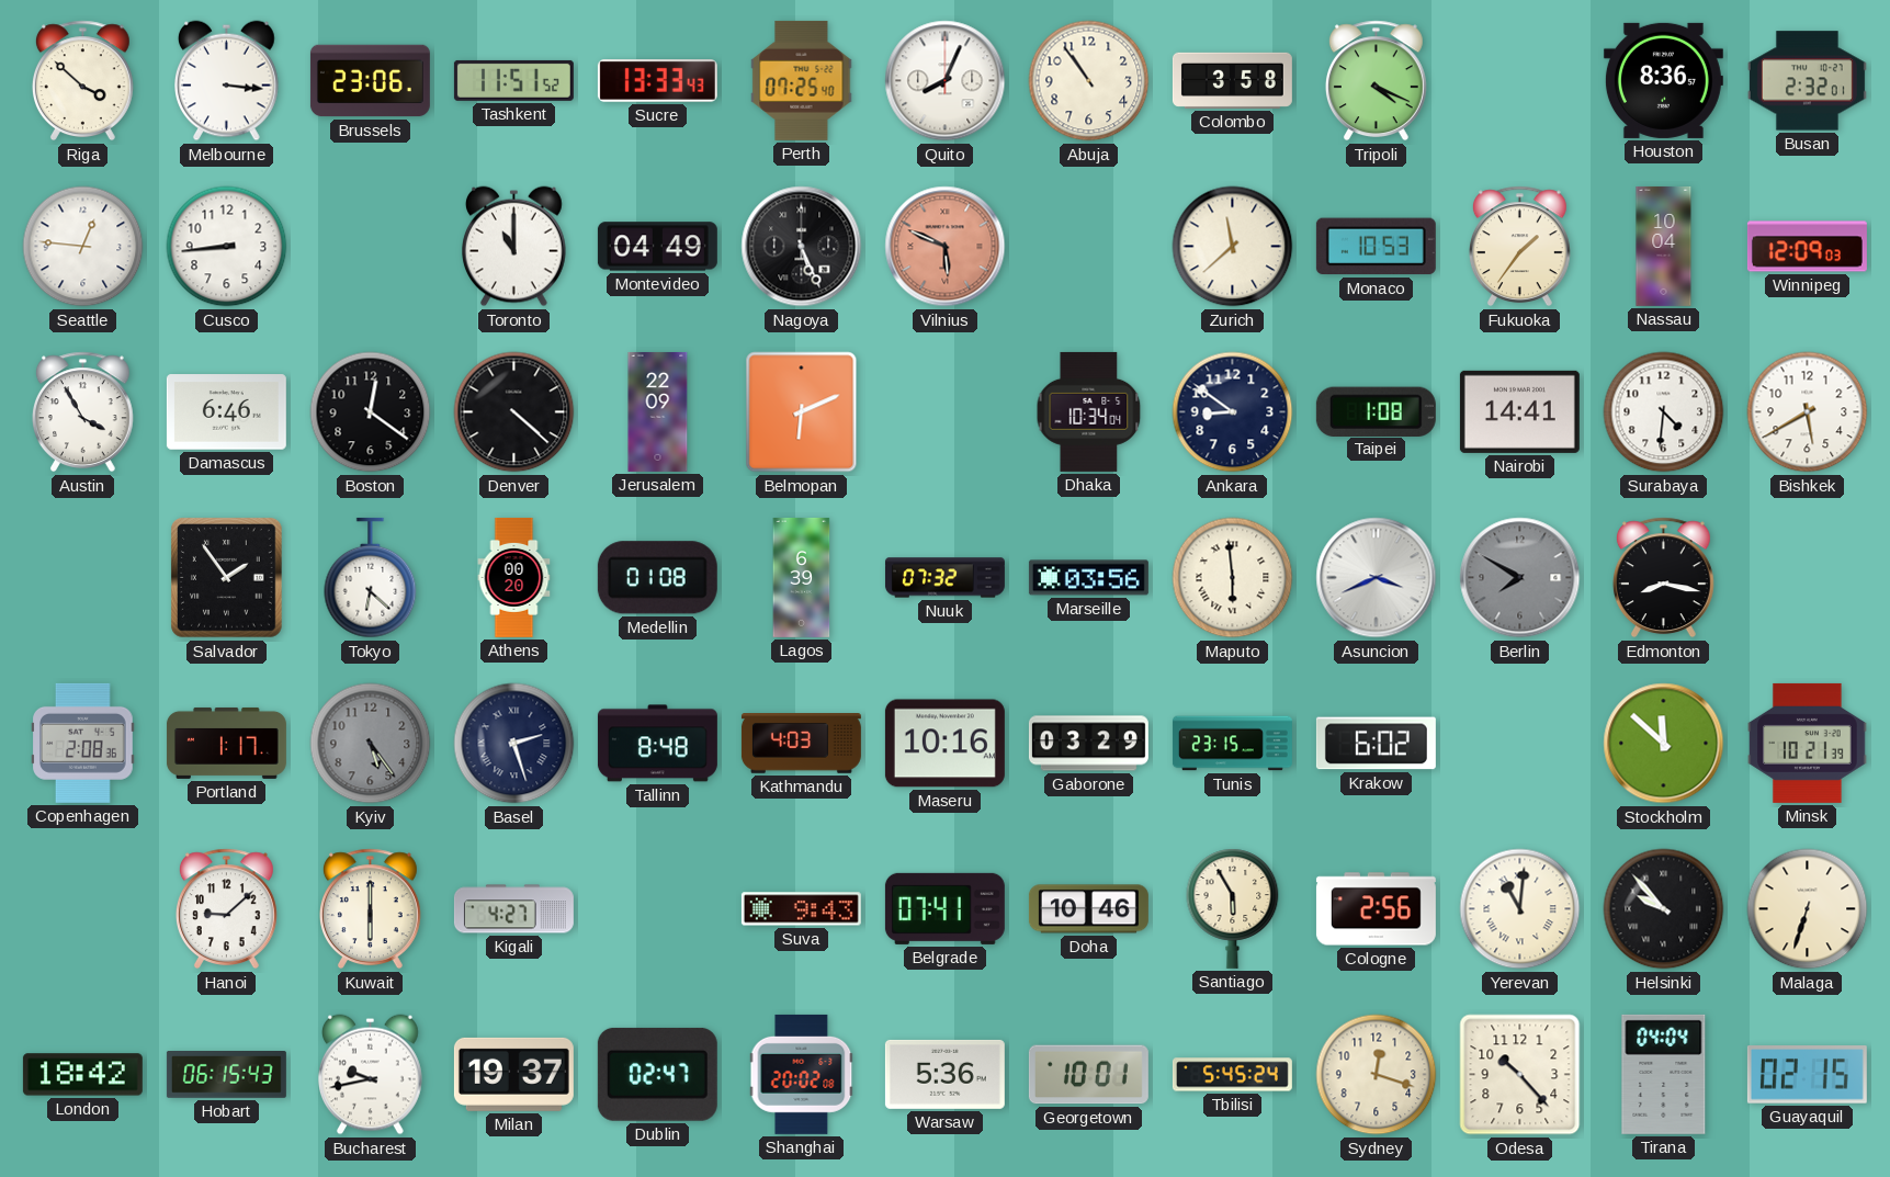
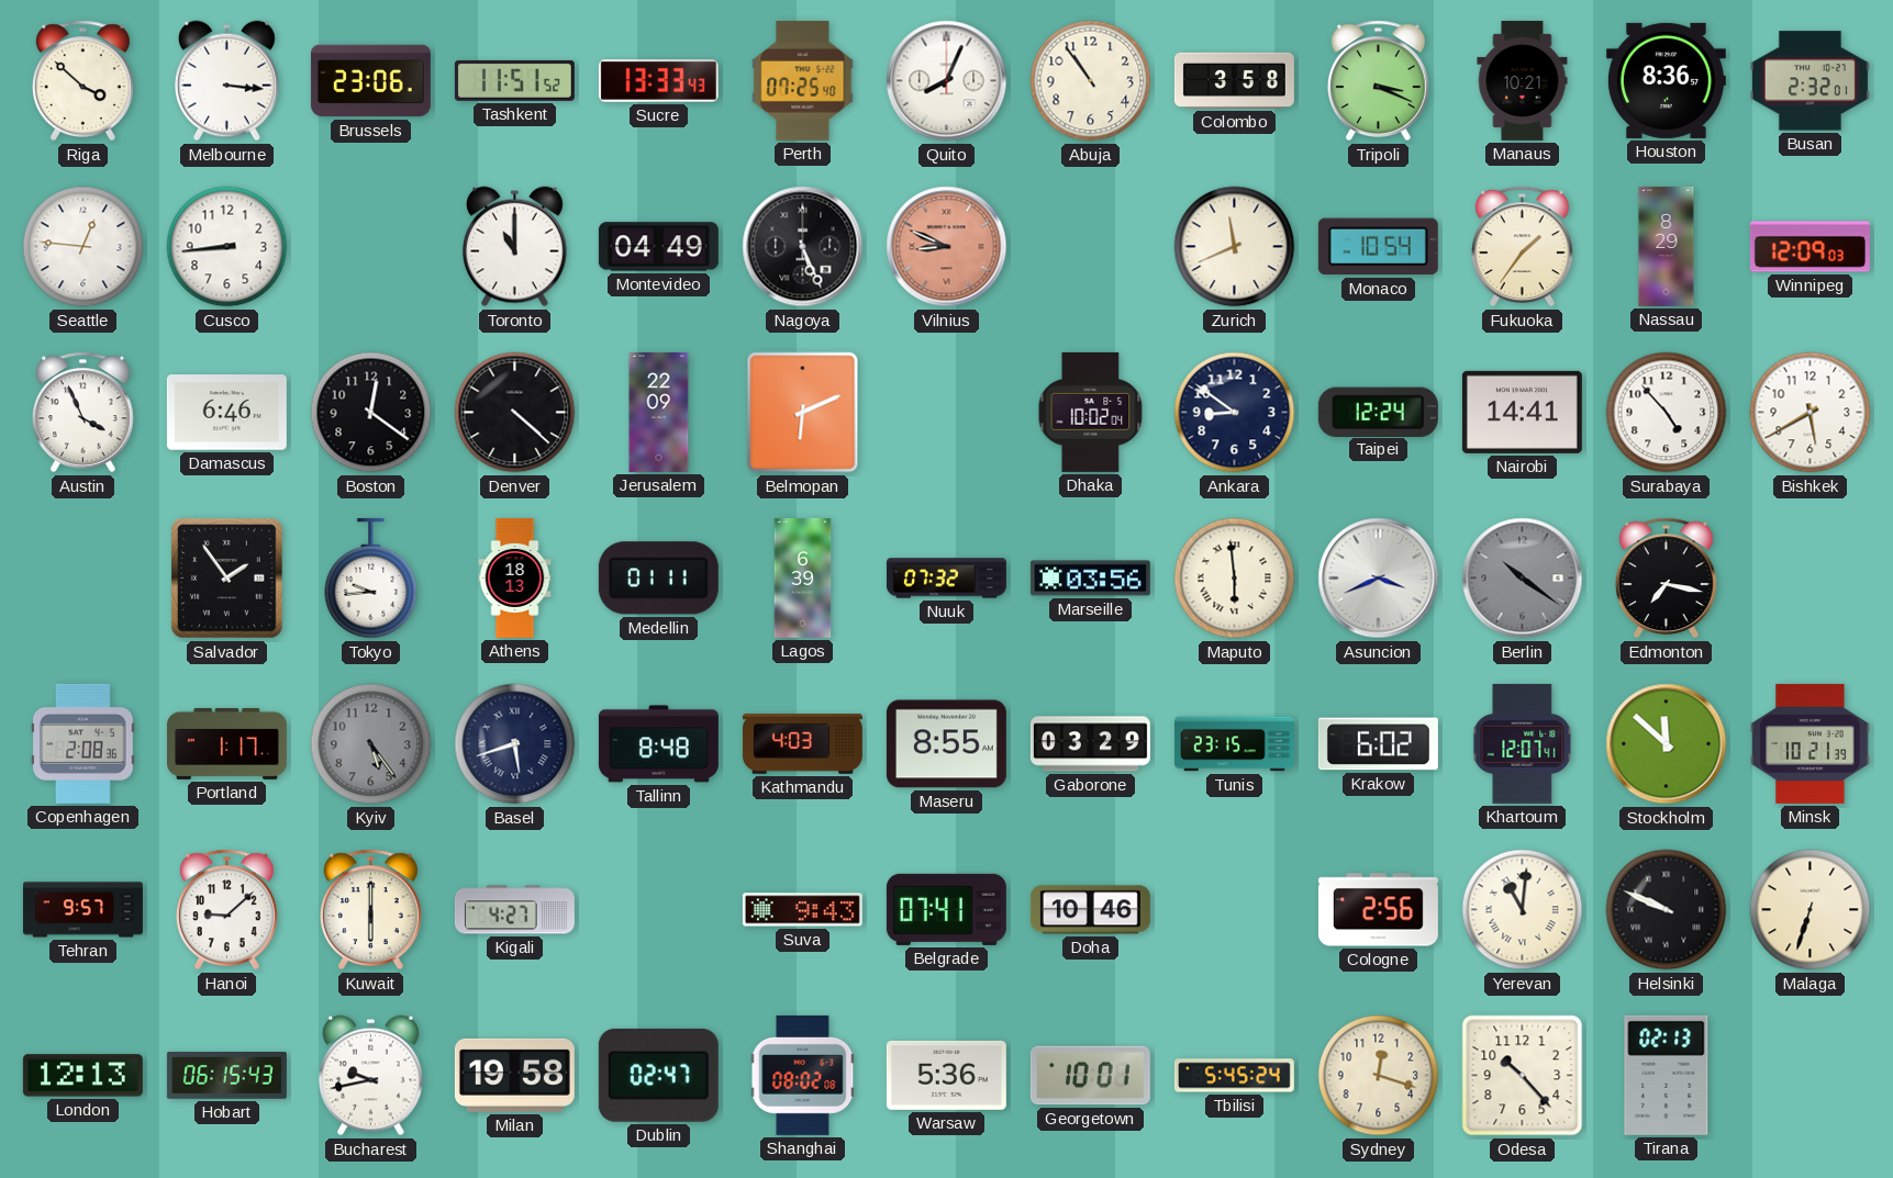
Tripoli: 4:19 -> 3:19 (1378, 81)
Manaus: none -> 10:21 (1523, 80)
Vilnius: 5:49 -> 8:49 (947, 247)
Zurich: 11:38 -> 11:41 (1235, 247)
Monaco: 10:53 -> 10:54 (1378, 247)
Nassau: 10:04 -> 8:29 (1667, 246)
Austin: 3:55 -> 3:56 (82, 413)
Dhaka: 10:34 -> 10:02 (1091, 412)
Taipei: 1:08 -> 12:24 (1378, 412)
Surabaya: 4:31 -> 4:53 (1667, 413)
Tokyo: 6:22 -> 9:44 (371, 579)
Athens: 00:20 -> 18:13 (515, 577)
Medellin: 01:08 -> 01:11 (658, 579)
Berlin: 7:50 -> 10:21 (1523, 579)
Edmonton: 8:17 -> 7:17 (1666, 579)
Basel: 2:27 -> 5:42 (515, 744)
Maseru: 10:16 -> 8:55 (946, 744)
Khartoum: none -> 12:07 (1523, 743)
Tehran: none -> 9:57 (82, 910)
Santiago: 5:55 -> none (1233, 908)
Helsinki: 9:53 -> 9:49 (1667, 910)
London: 18:42 -> 12:13 (82, 1076)
Milan: 19:37 -> 19:58 (514, 1075)
Shanghai: 20:02 -> 08:02 (803, 1075)
Tirana: 04:04 -> 02:13 (1667, 1075)
Guayaquil: 02:15 -> none (1807, 1075)
